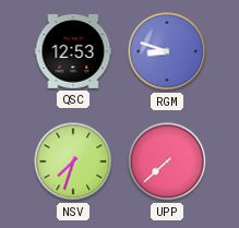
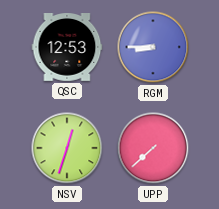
RGM: 8:48 -> 8:45 (153, 47)
NSV: 7:33 -> 12:33 (67, 148)
